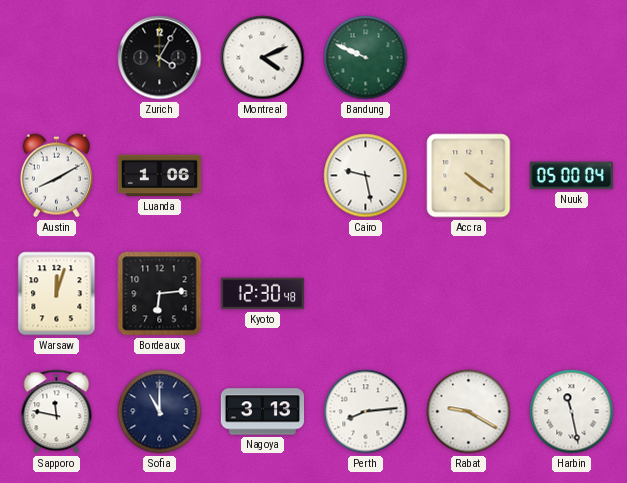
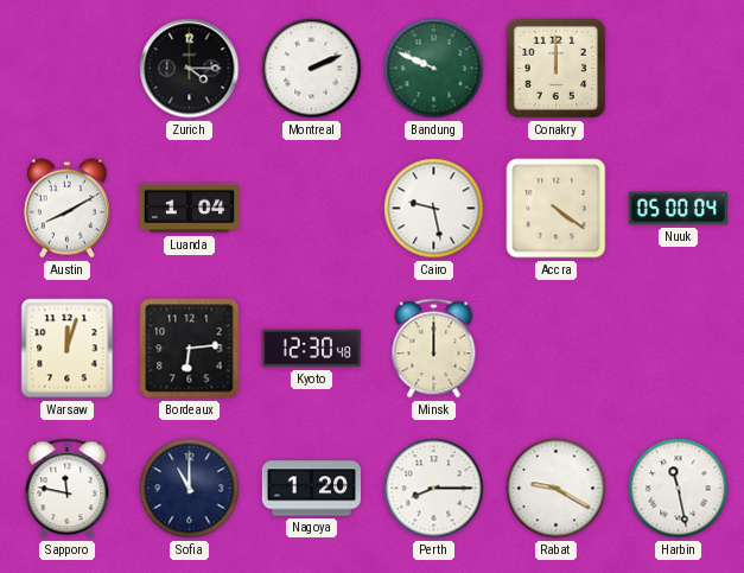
Zurich: 4:05 -> 4:15 (190, 69)
Montreal: 4:11 -> 2:11 (312, 69)
Conakry: none -> 12:00 (555, 68)
Luanda: 1:06 -> 1:04 (189, 209)
Minsk: none -> 12:00 (434, 349)
Nagoya: 3:13 -> 1:20 (311, 489)
Perth: 8:14 -> 8:15 (434, 489)
